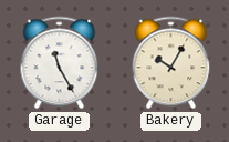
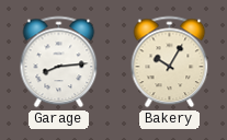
Garage: 11:25 -> 8:14 (59, 62)
